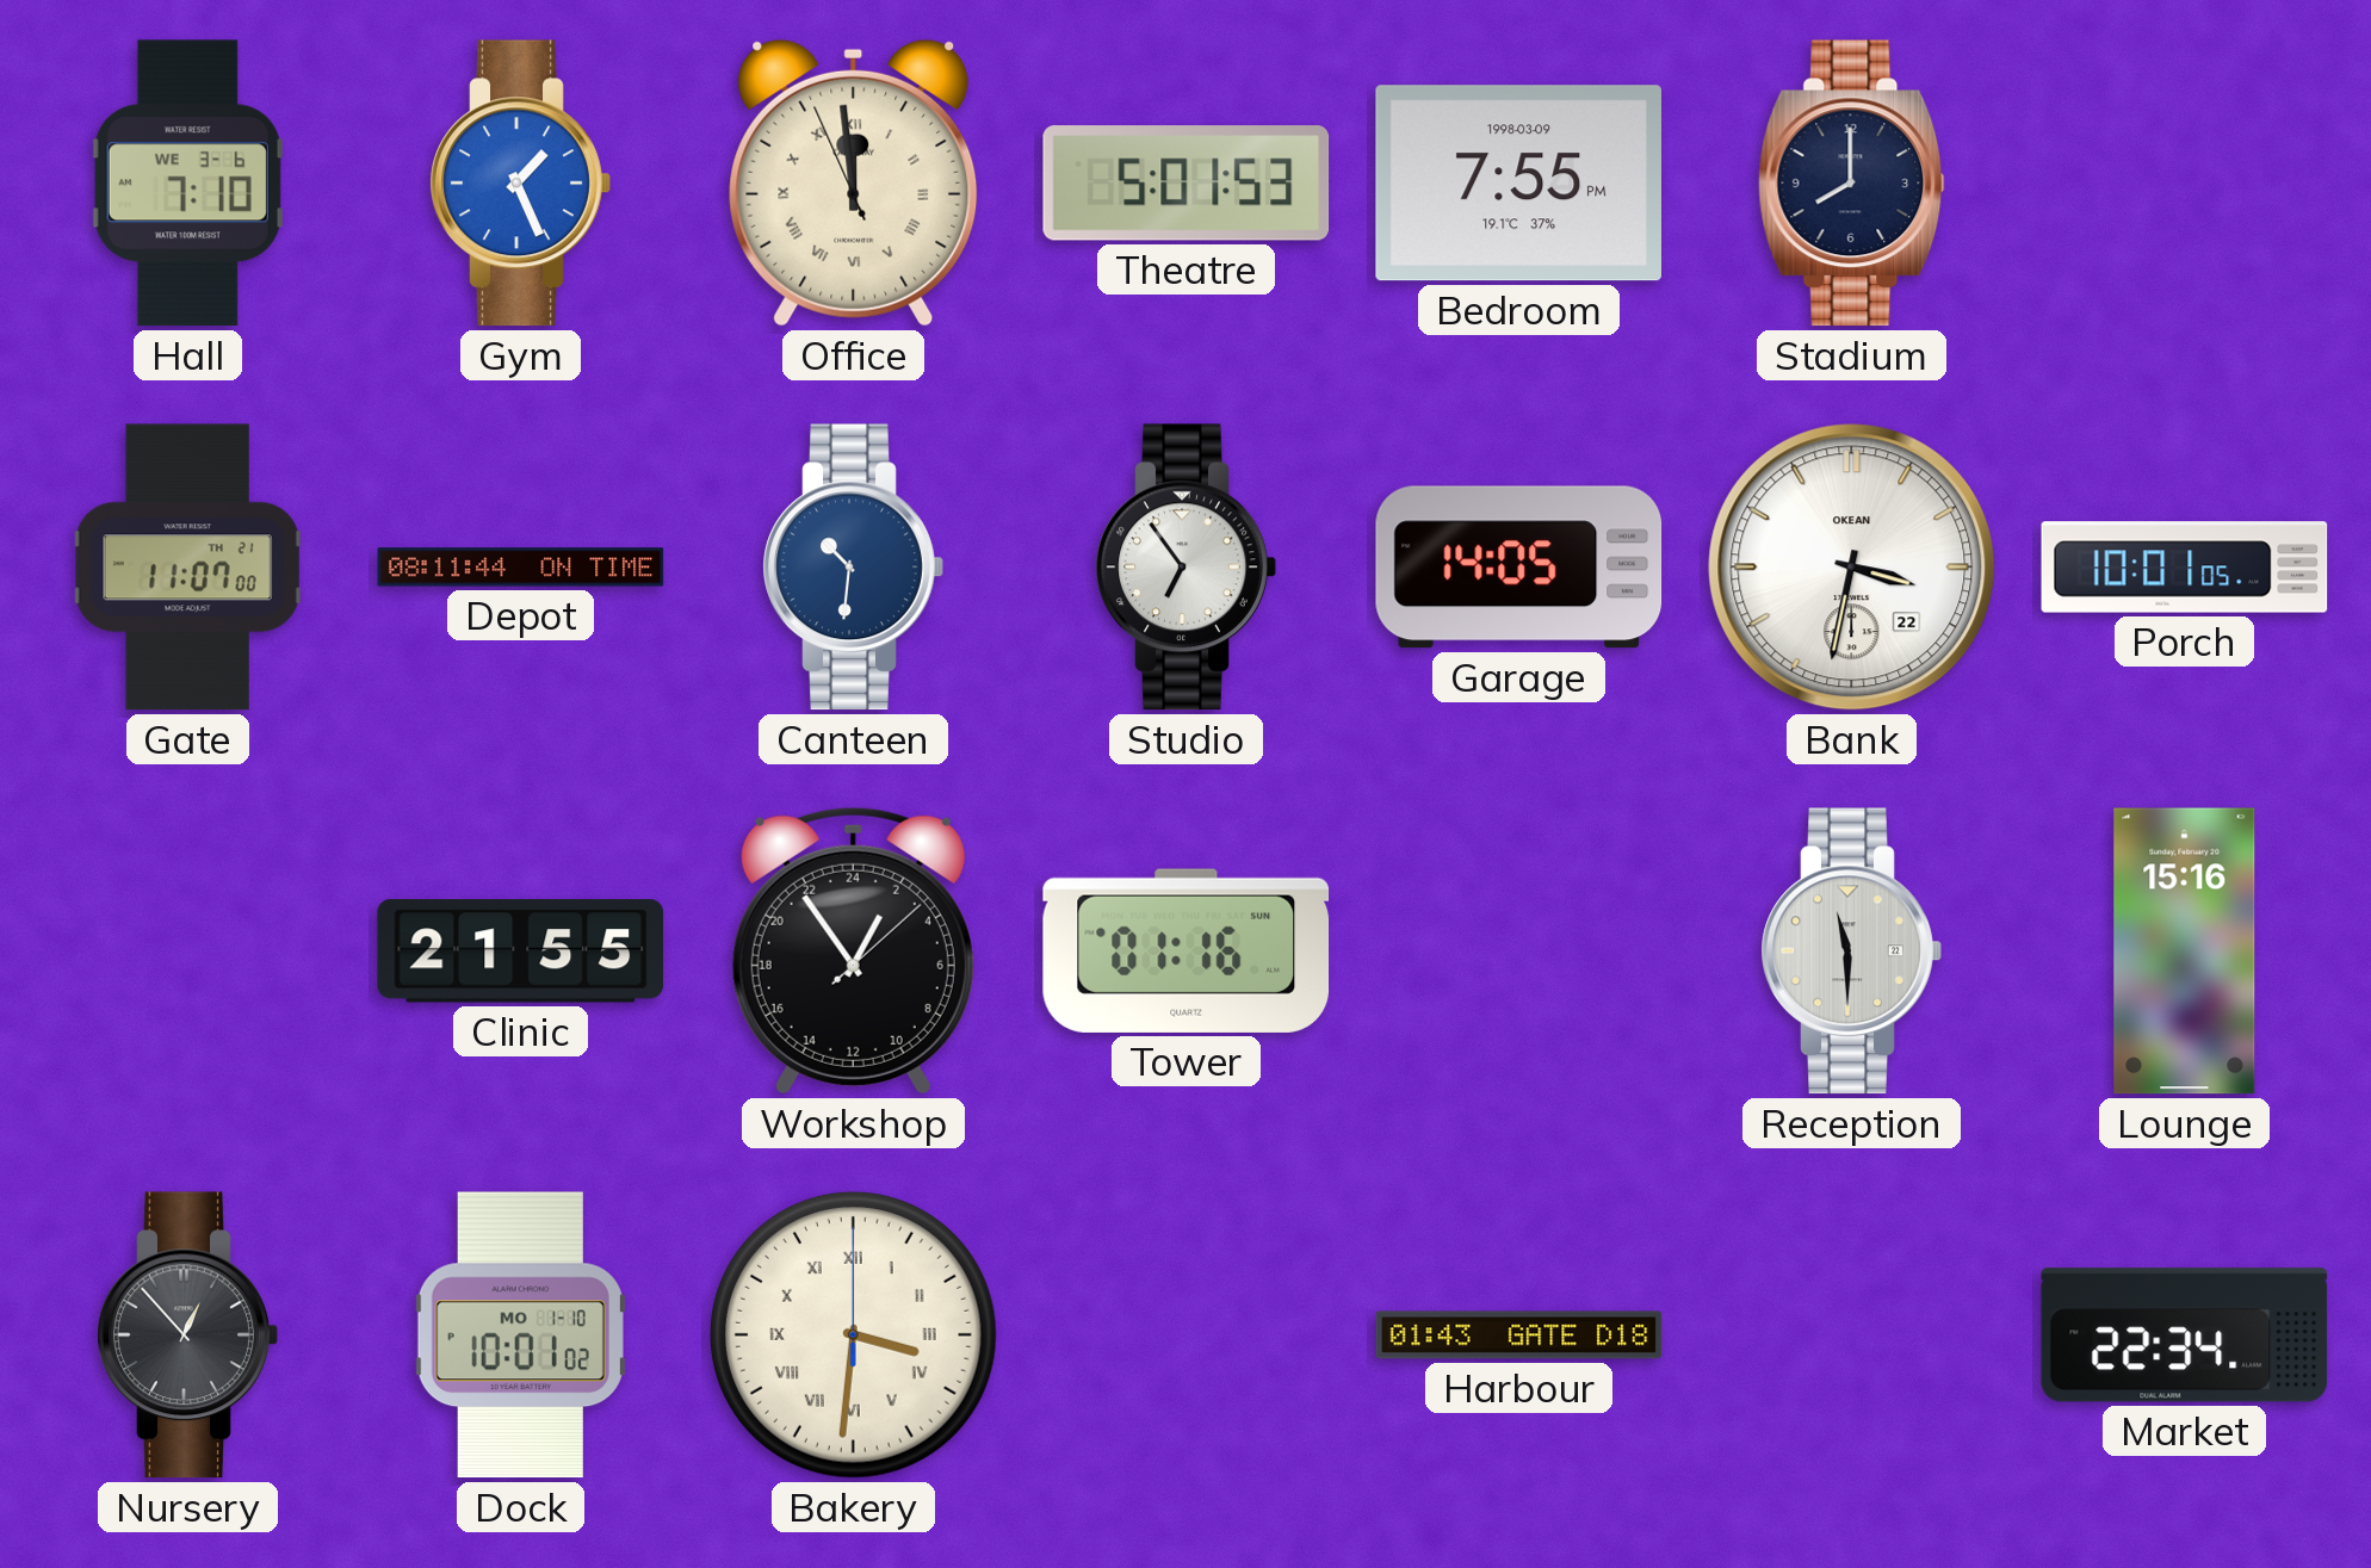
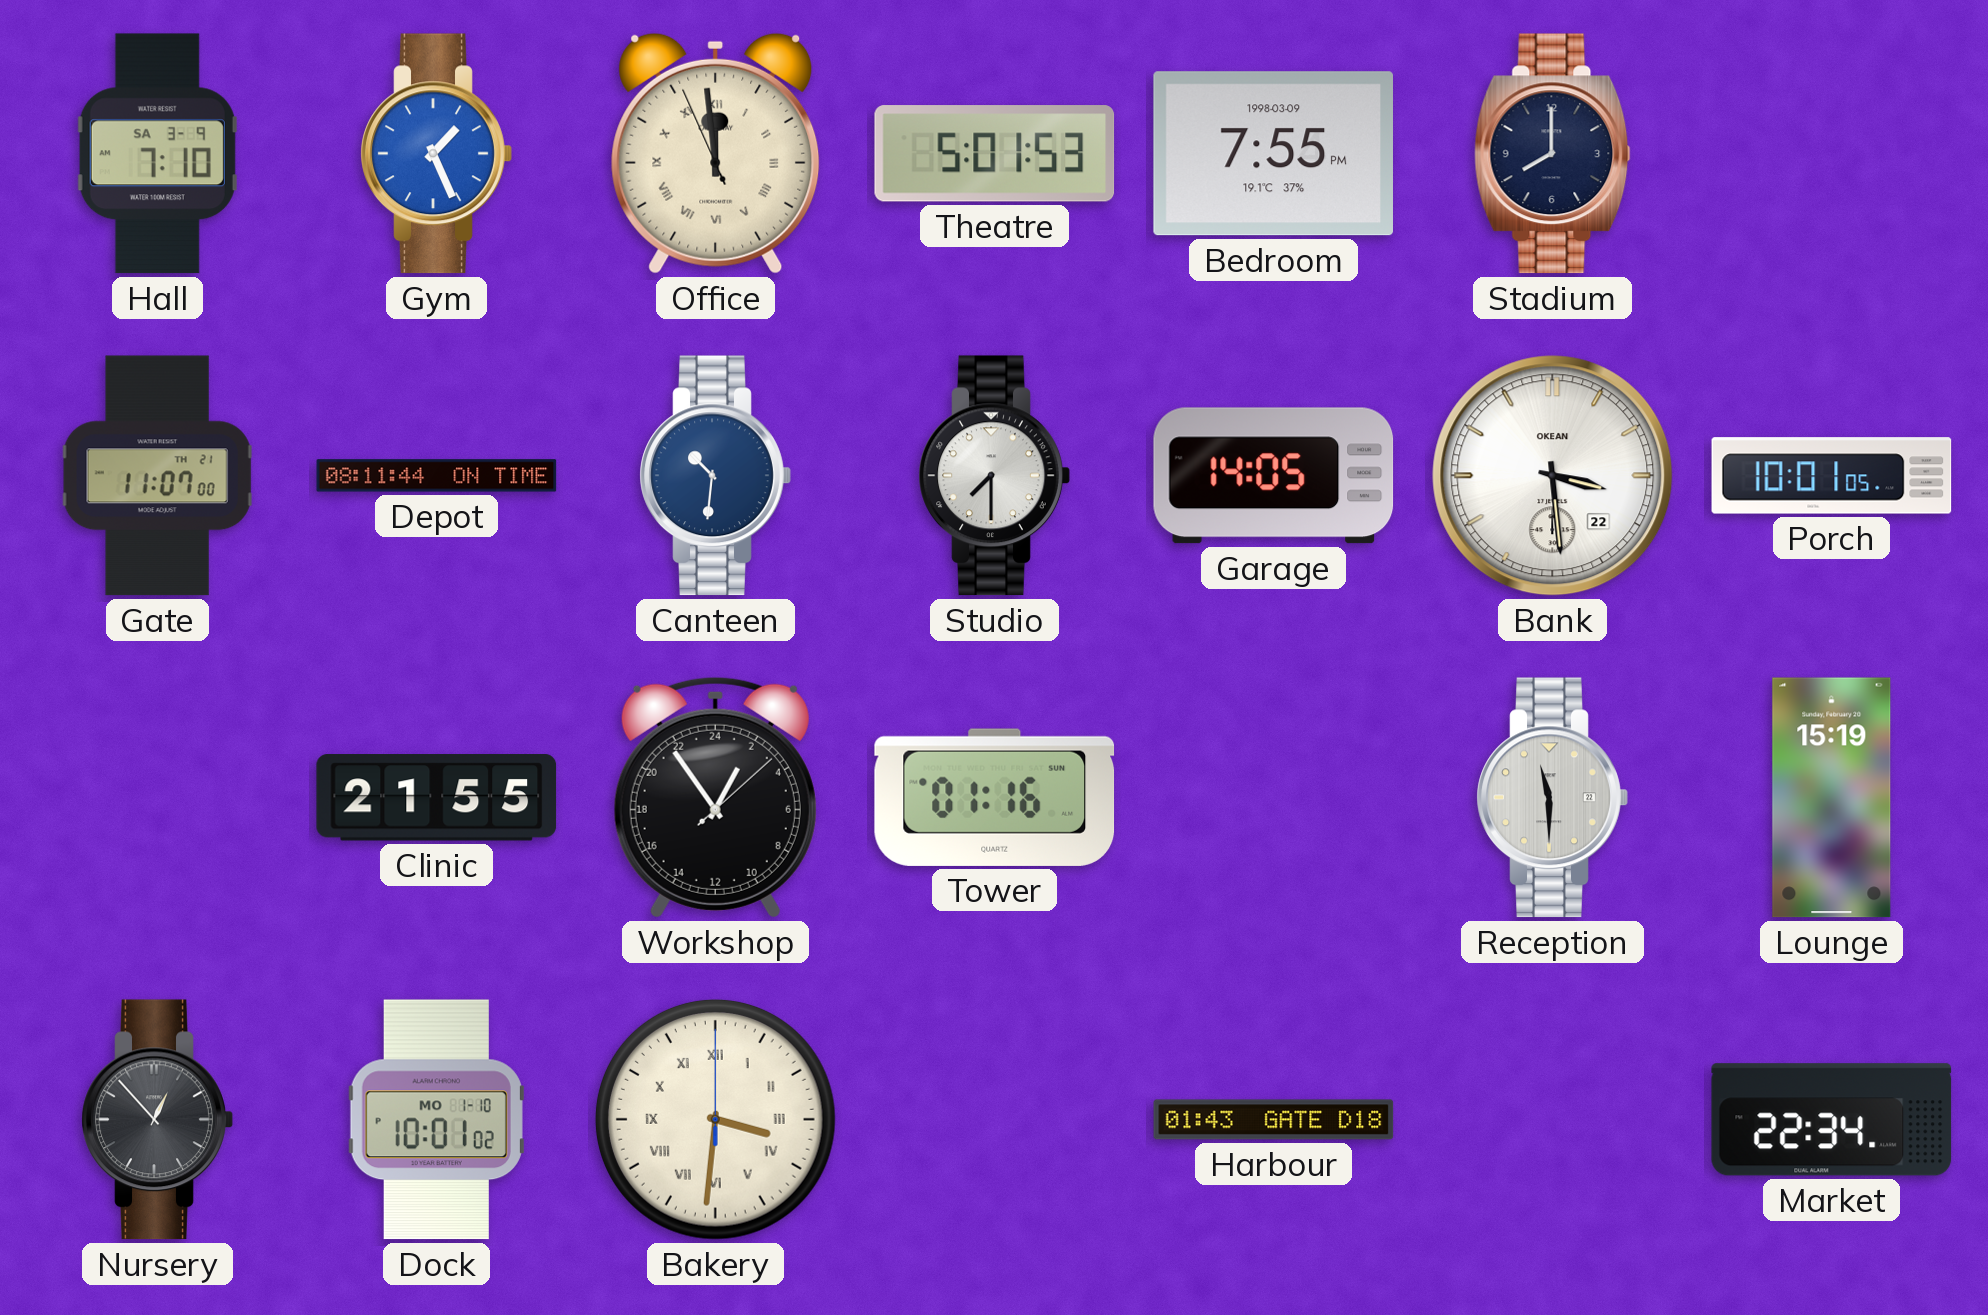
Hall date: WE 3-6 -> SA 3-9 (157, 154)
Studio: 6:54 -> 7:30 (994, 476)
Bank: 3:32 -> 3:29 (1553, 476)
Lounge: 15:16 -> 15:19 (1832, 798)
